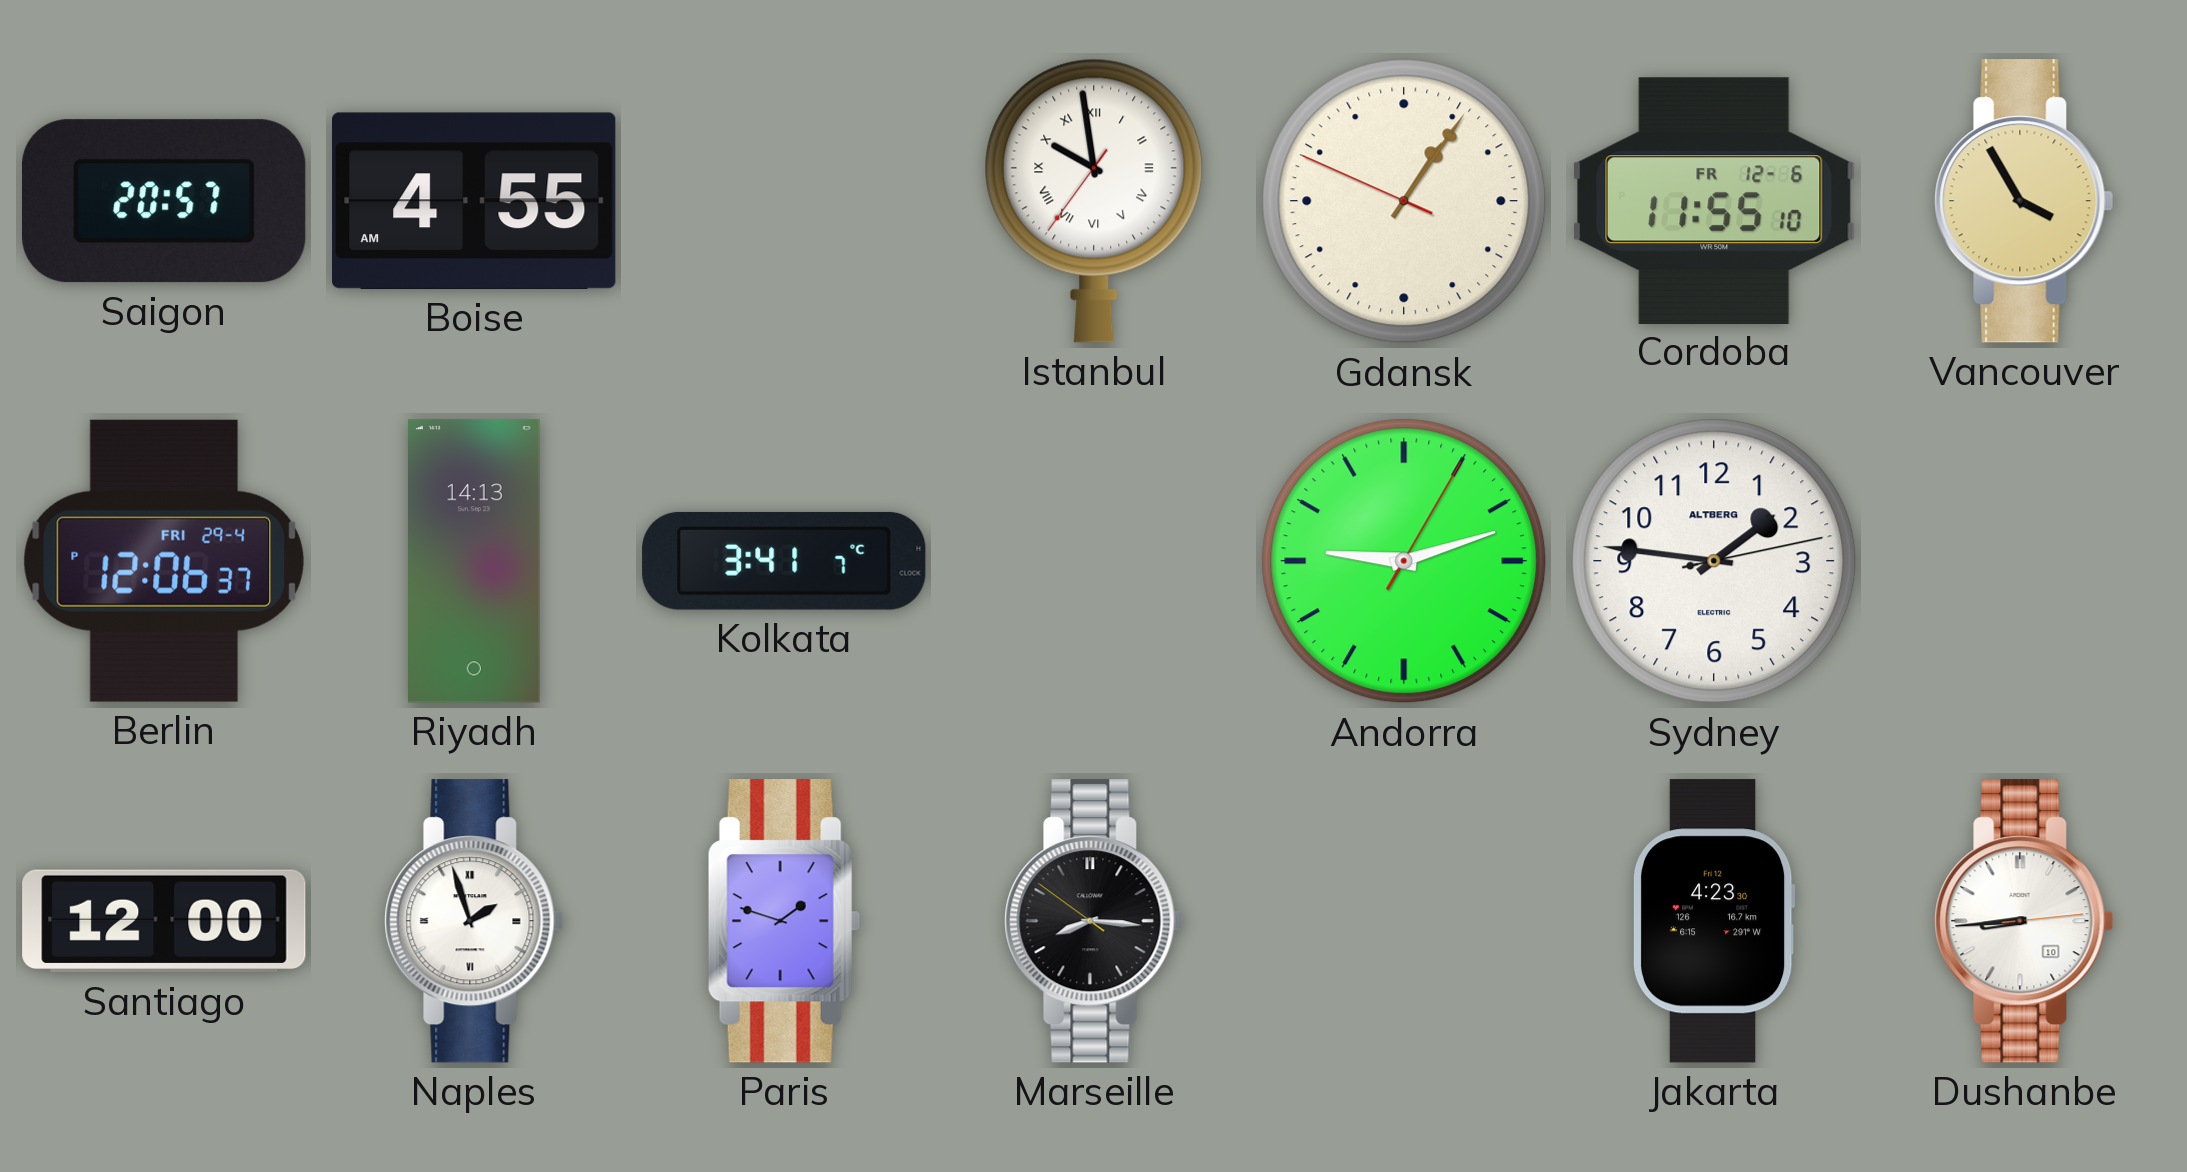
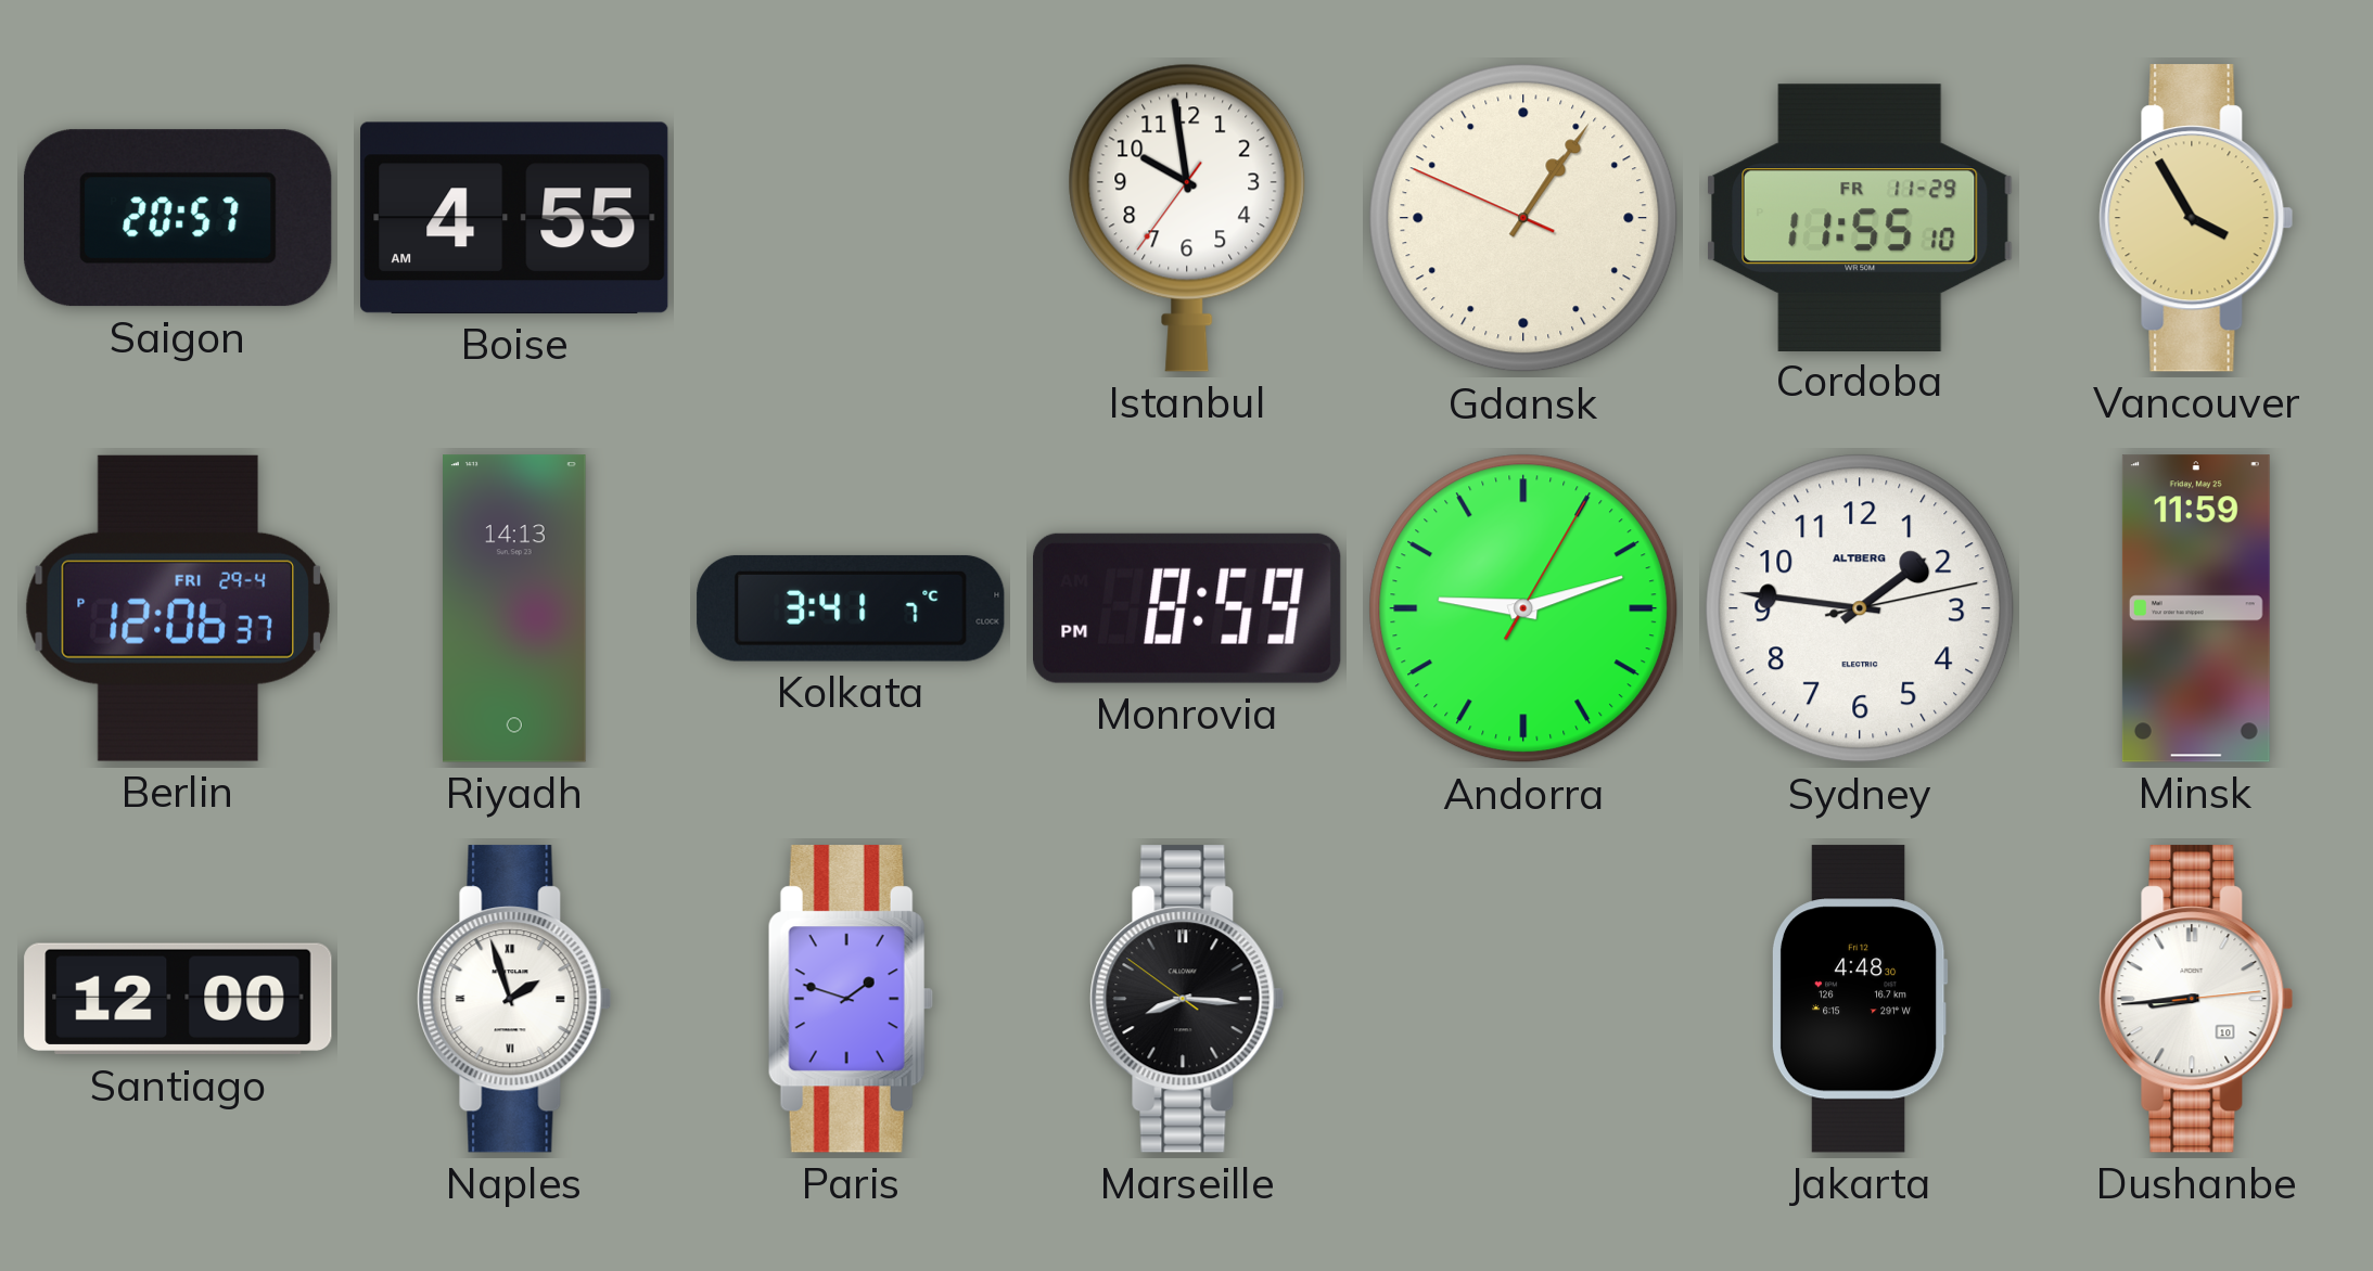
Istanbul numerals: Roman -> Arabic (1187, 218)
Cordoba date: FR 12-6 -> FR 11-29 (1861, 217)
Monrovia: none -> 8:59 (1188, 608)
Minsk: none -> 11:59 (2196, 608)
Jakarta: 4:23 -> 4:48 (1860, 999)
